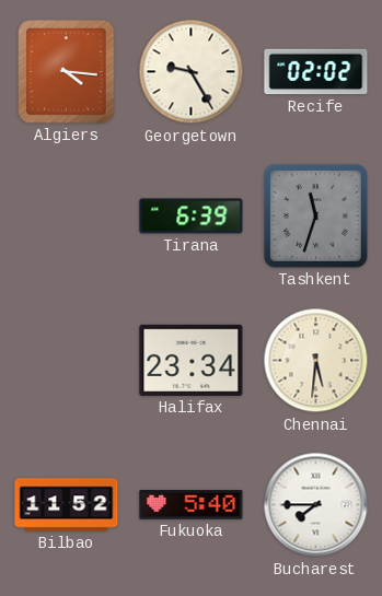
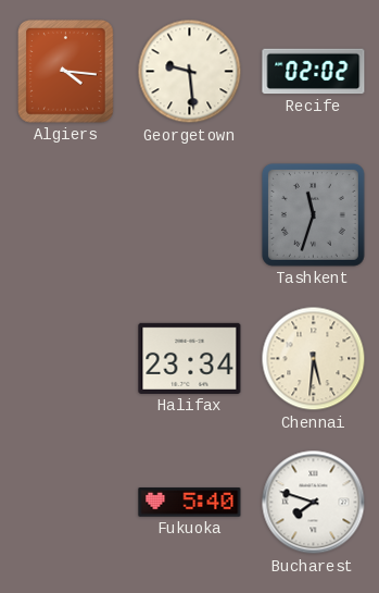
Georgetown: 9:25 -> 9:29 (190, 72)
Tirana: 6:39 -> none (192, 217)
Bilbao: 11:52 -> none (67, 505)
Bucharest: 7:45 -> 7:48 (314, 503)
